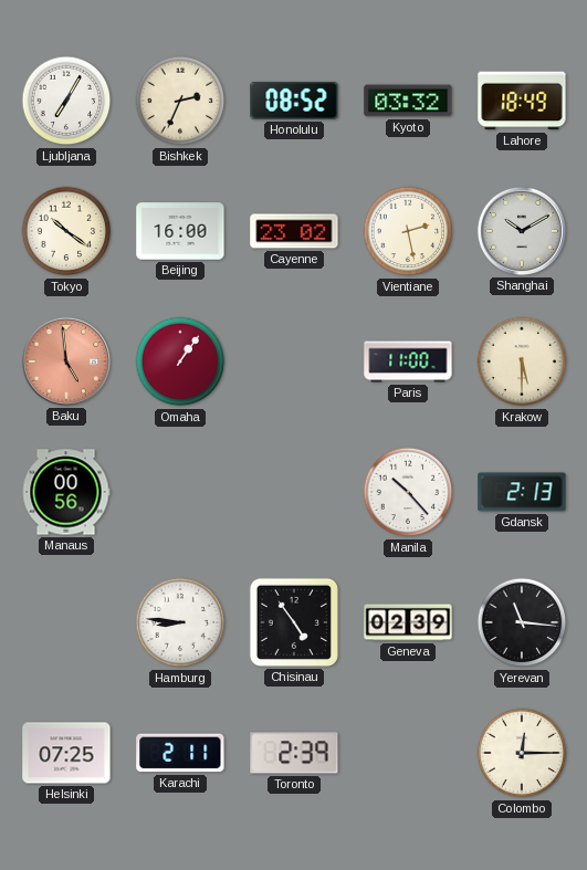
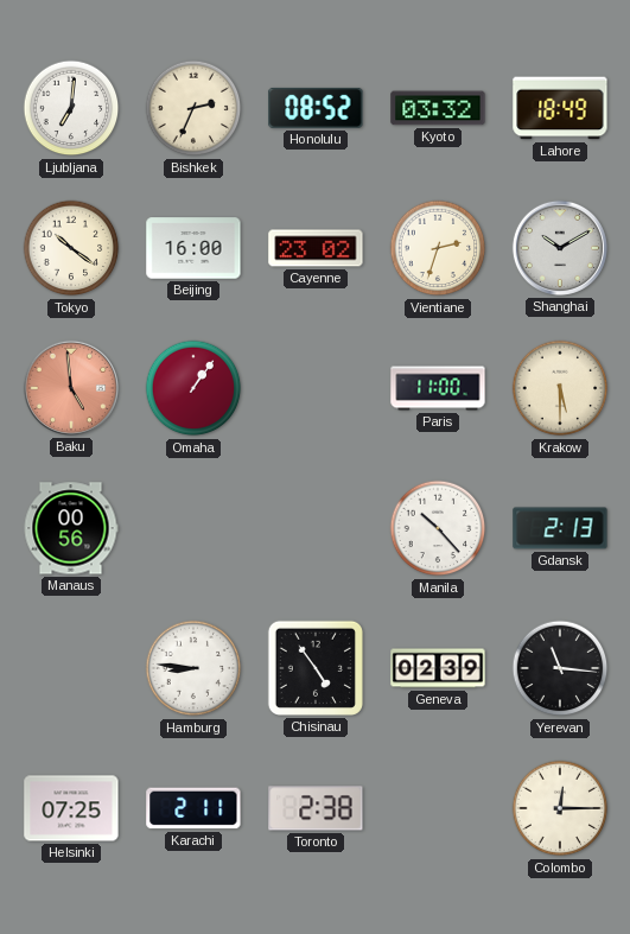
Ljubljana: 7:05 -> 7:01 (71, 108)
Vientiane: 2:28 -> 2:33 (438, 248)
Toronto: 2:39 -> 2:38 (316, 808)
